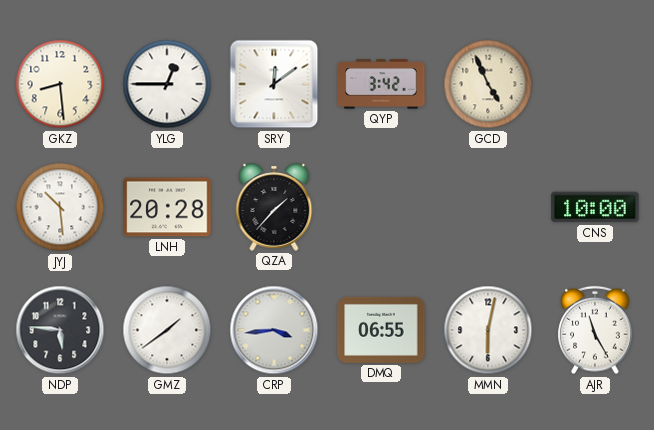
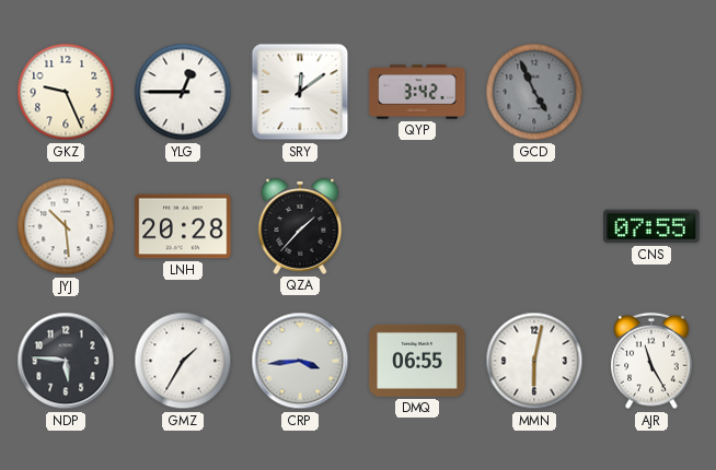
GKZ: 8:29 -> 9:26 (66, 92)
GCD dial: cream -> grey (534, 92)
CNS: 10:00 -> 07:55 (651, 226)
GMZ: 1:39 -> 1:35 (183, 361)
